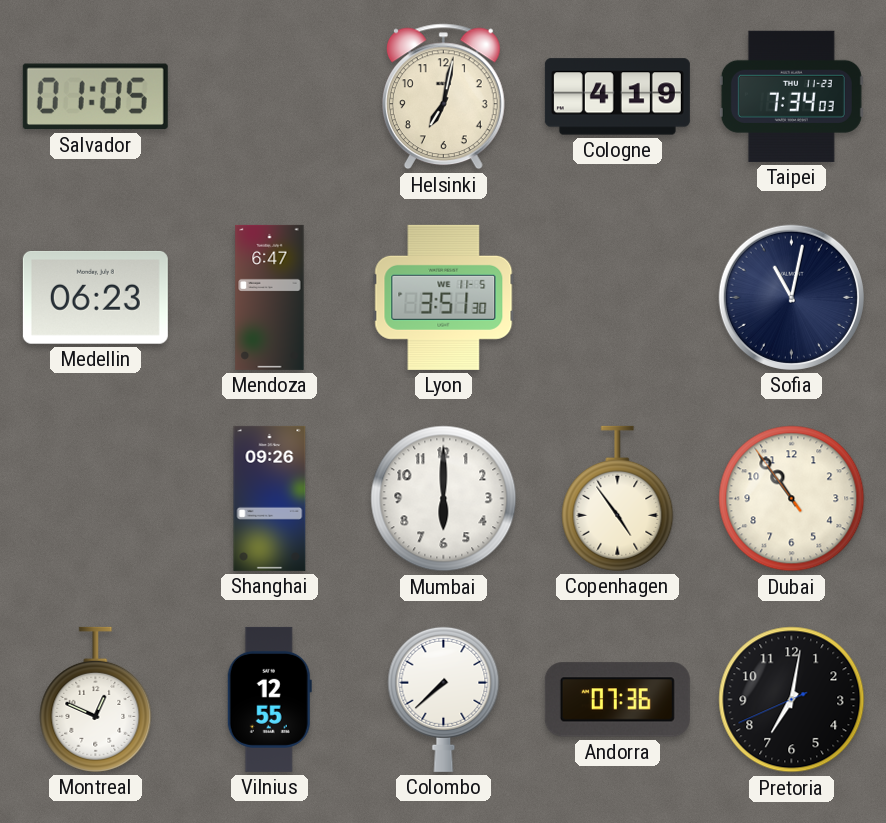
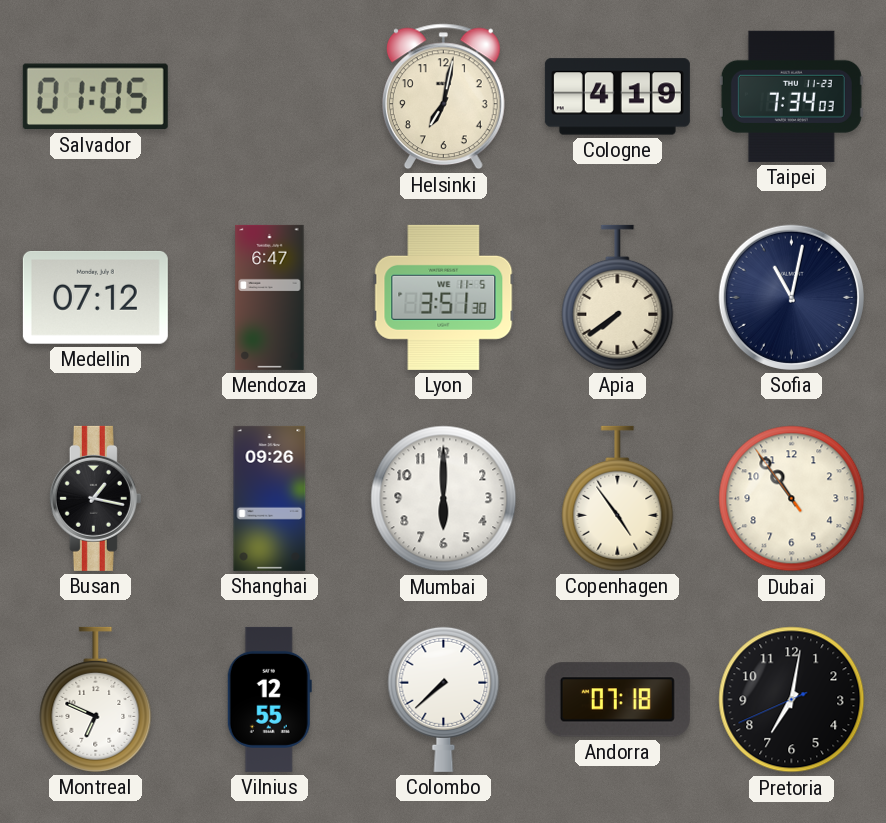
Medellin: 06:23 -> 07:12 (95, 297)
Apia: none -> 7:39 (618, 297)
Busan: none -> 1:17 (95, 498)
Montreal: 12:49 -> 6:49 (96, 699)
Andorra: 07:36 -> 07:18 (617, 700)
